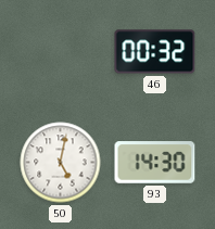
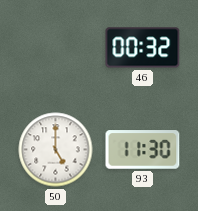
50: 5:02 -> 5:00 (56, 150)
93: 14:30 -> 11:30 (143, 150)
